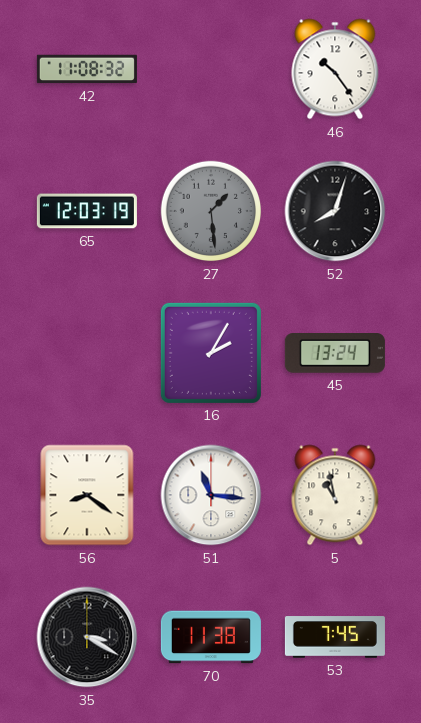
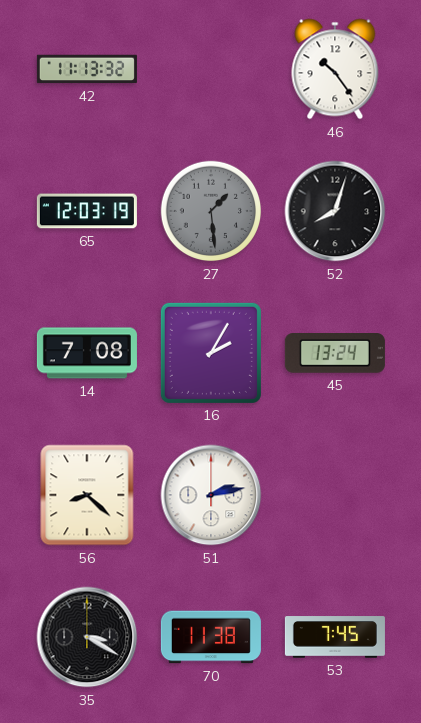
42: 11:08 -> 11:13 (87, 69)
14: none -> 7:08 (87, 353)
56: 8:21 -> 8:22 (87, 495)
51: 11:16 -> 2:13 (211, 495)
5: 10:58 -> none (335, 495)
